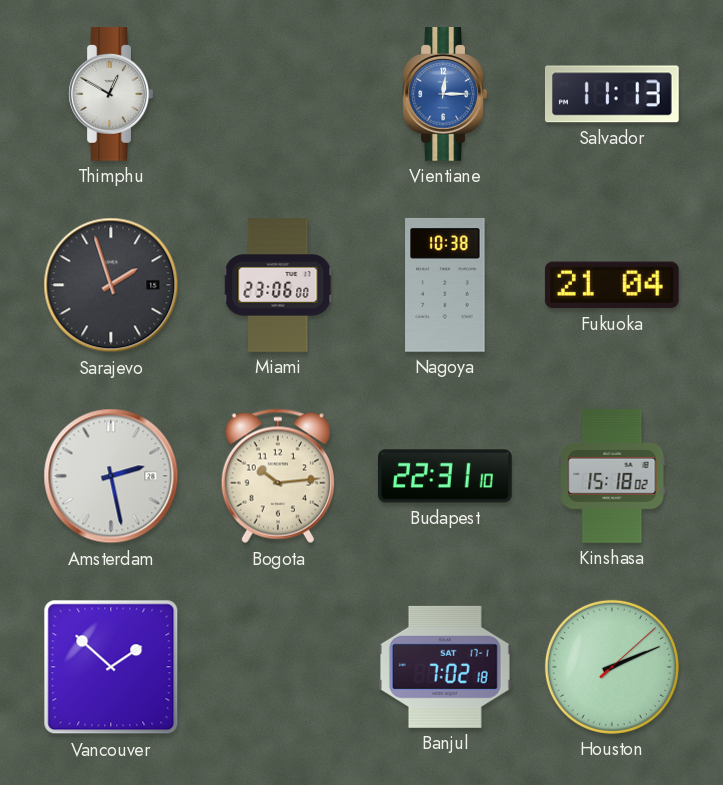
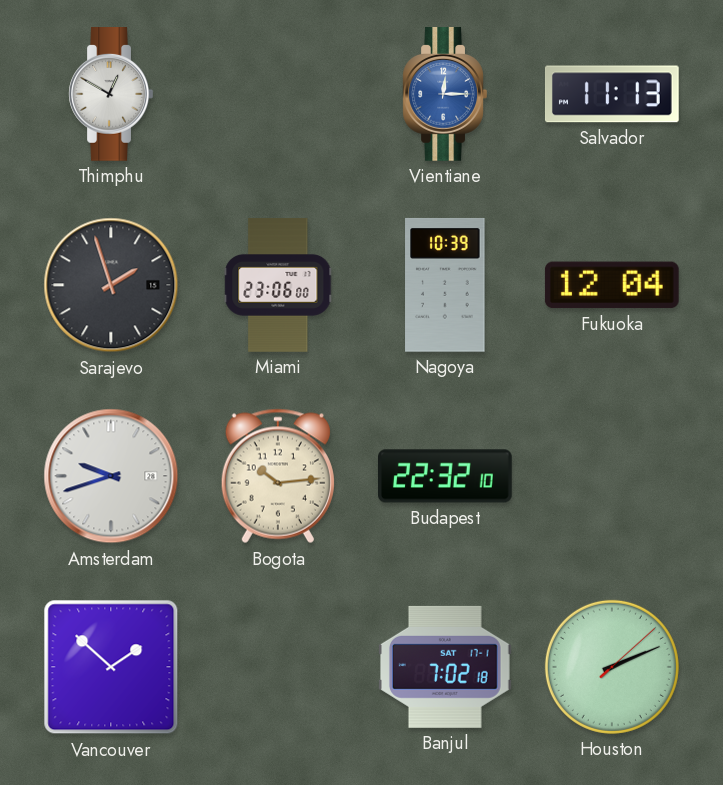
Nagoya: 10:38 -> 10:39 (445, 285)
Fukuoka: 21:04 -> 12:04 (612, 285)
Amsterdam: 2:28 -> 9:42 (111, 476)
Budapest: 22:31 -> 22:32 (446, 476)
Kinshasa: 15:18 -> none (612, 477)
